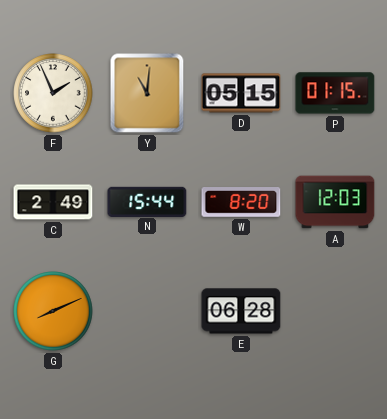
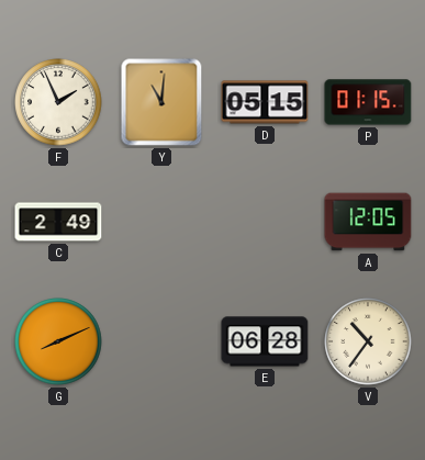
N: 15:44 -> none (147, 201)
W: 8:20 -> none (241, 203)
A: 12:03 -> 12:05 (368, 222)
V: none -> 10:36 (368, 341)
